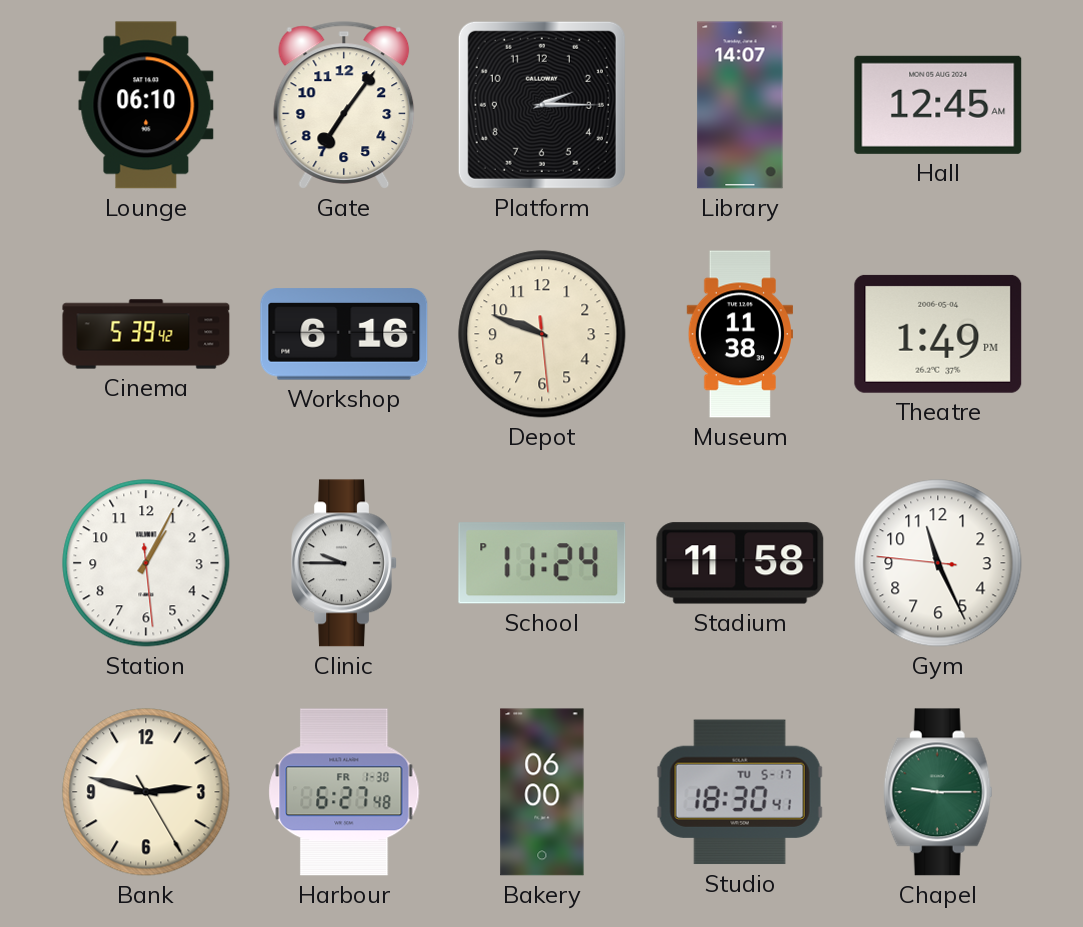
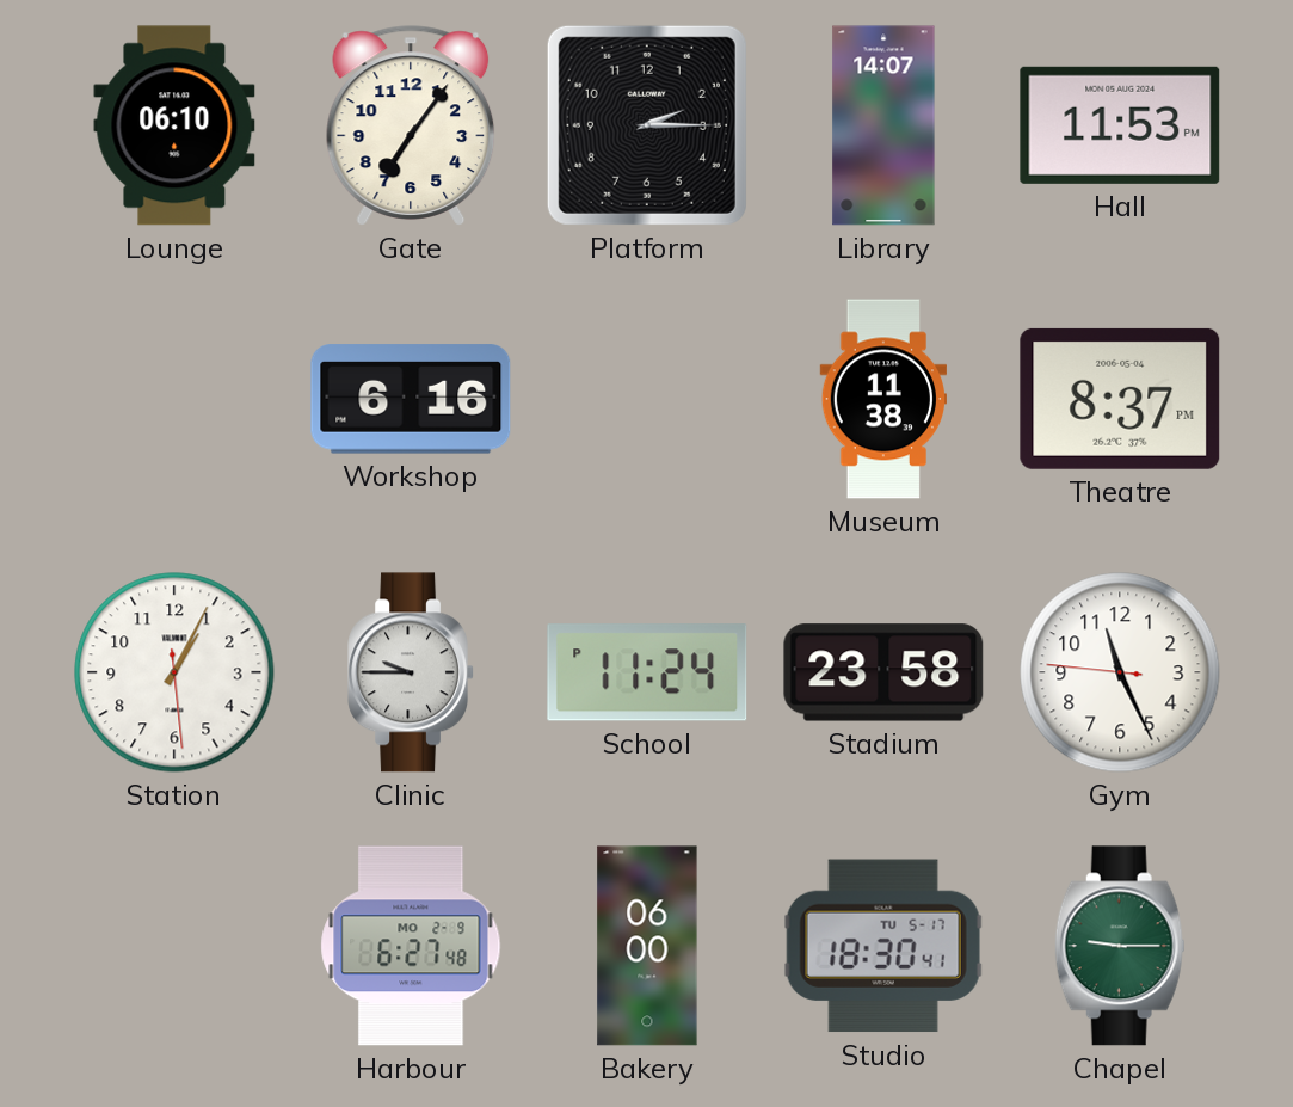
Hall: 12:45 -> 11:53 (1120, 125)
Cinema: 5:39 -> none (146, 334)
Depot: 9:48 -> none (542, 334)
Theatre: 1:49 -> 8:37 (1120, 399)
Stadium: 11:58 -> 23:58 (883, 672)
Bank: 2:47 -> none (146, 792)
Harbour date: FR 1-30 -> MO 2-9 (411, 946)
